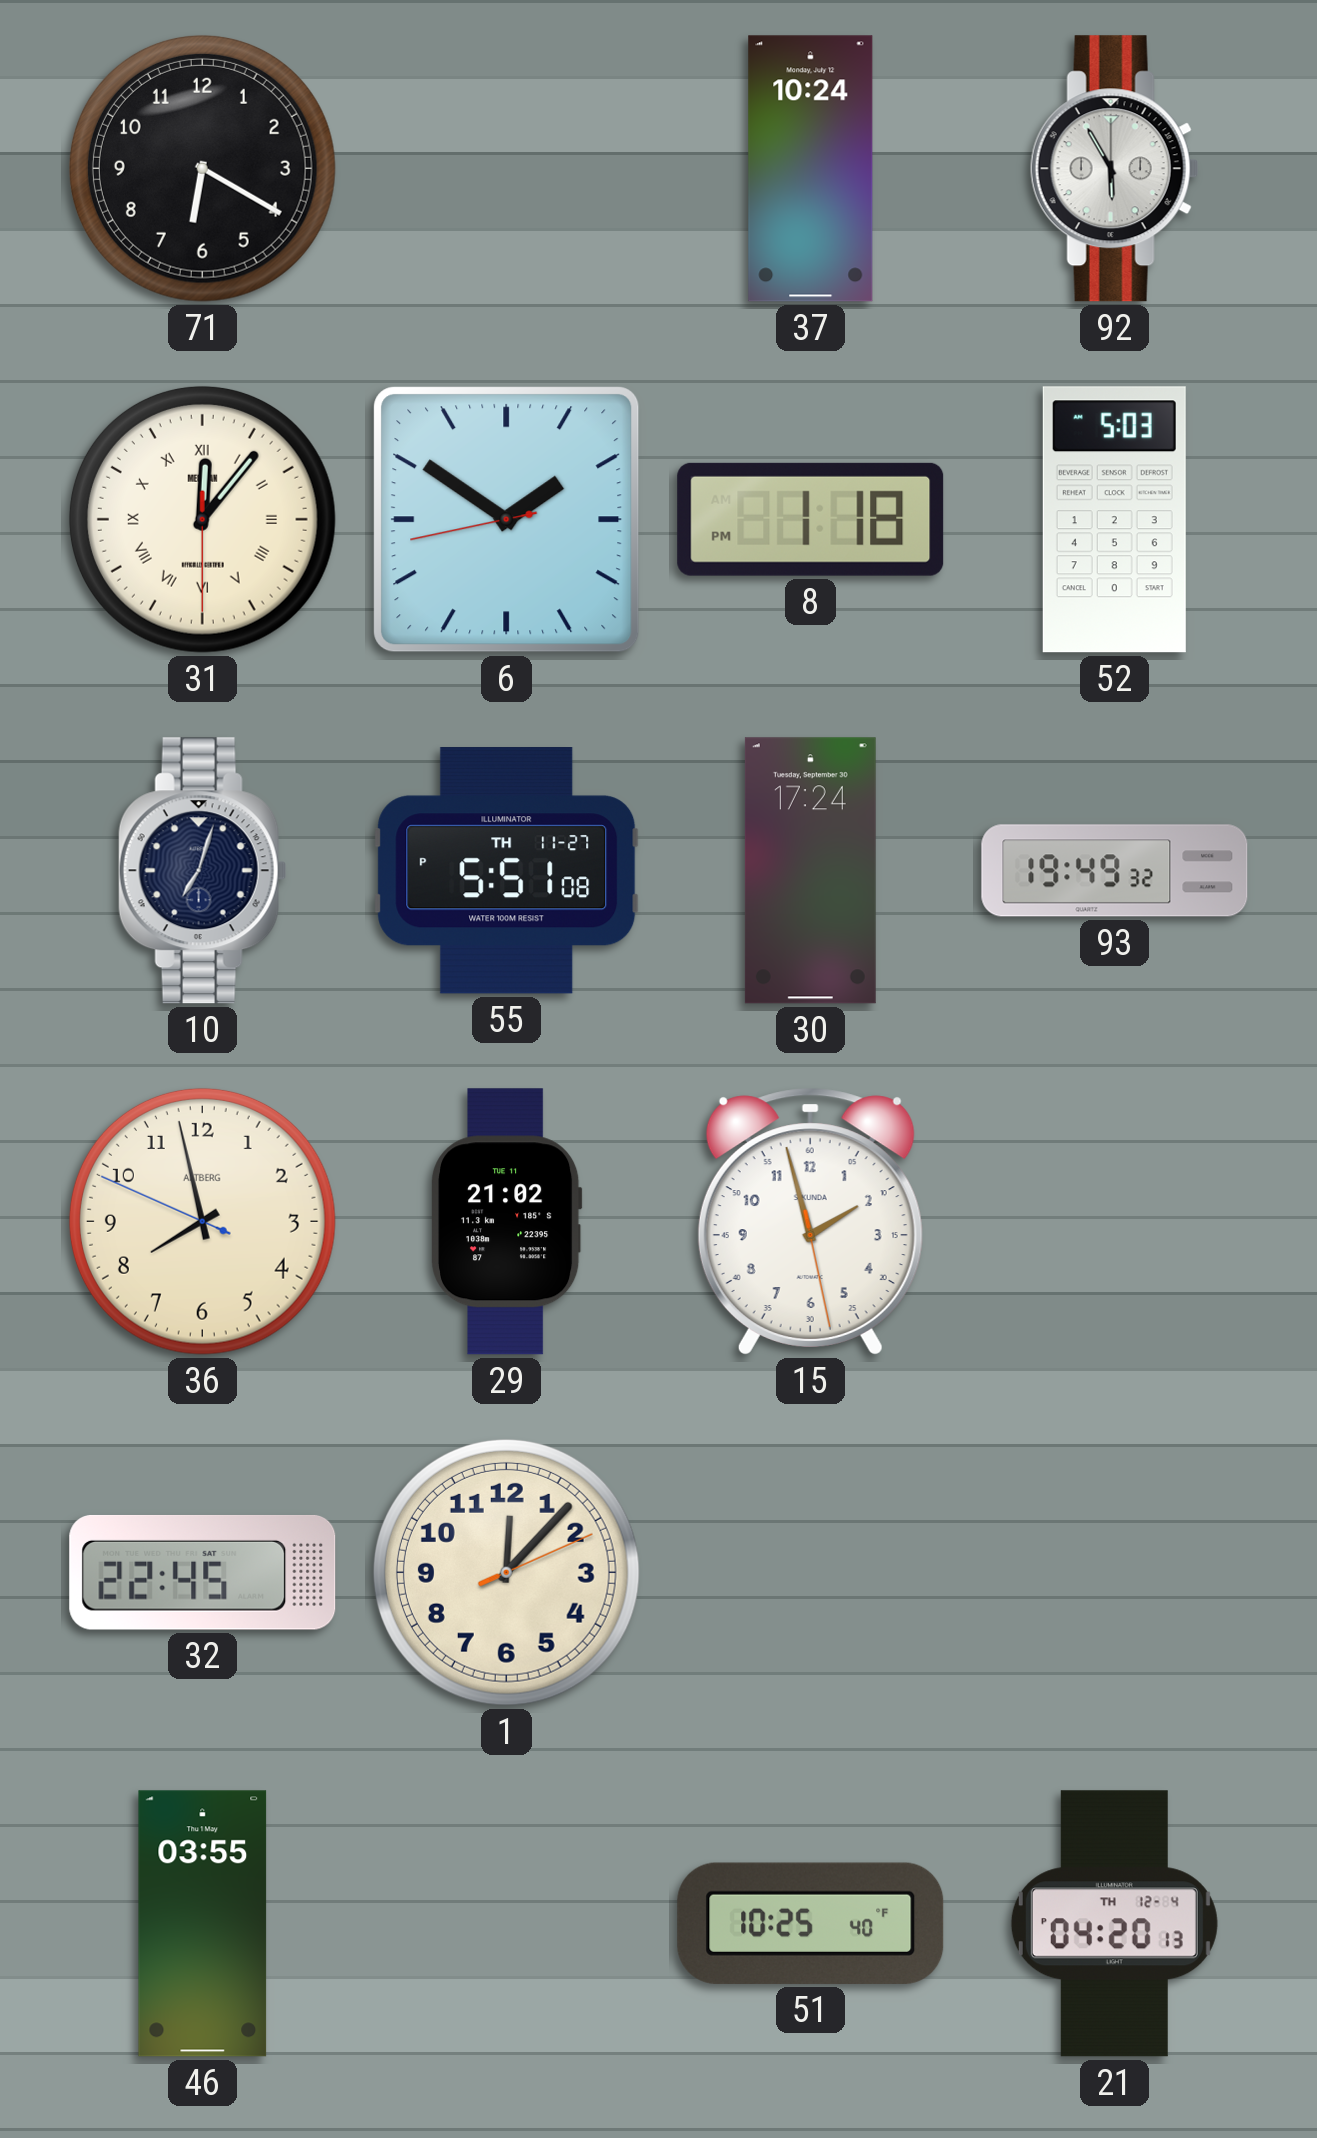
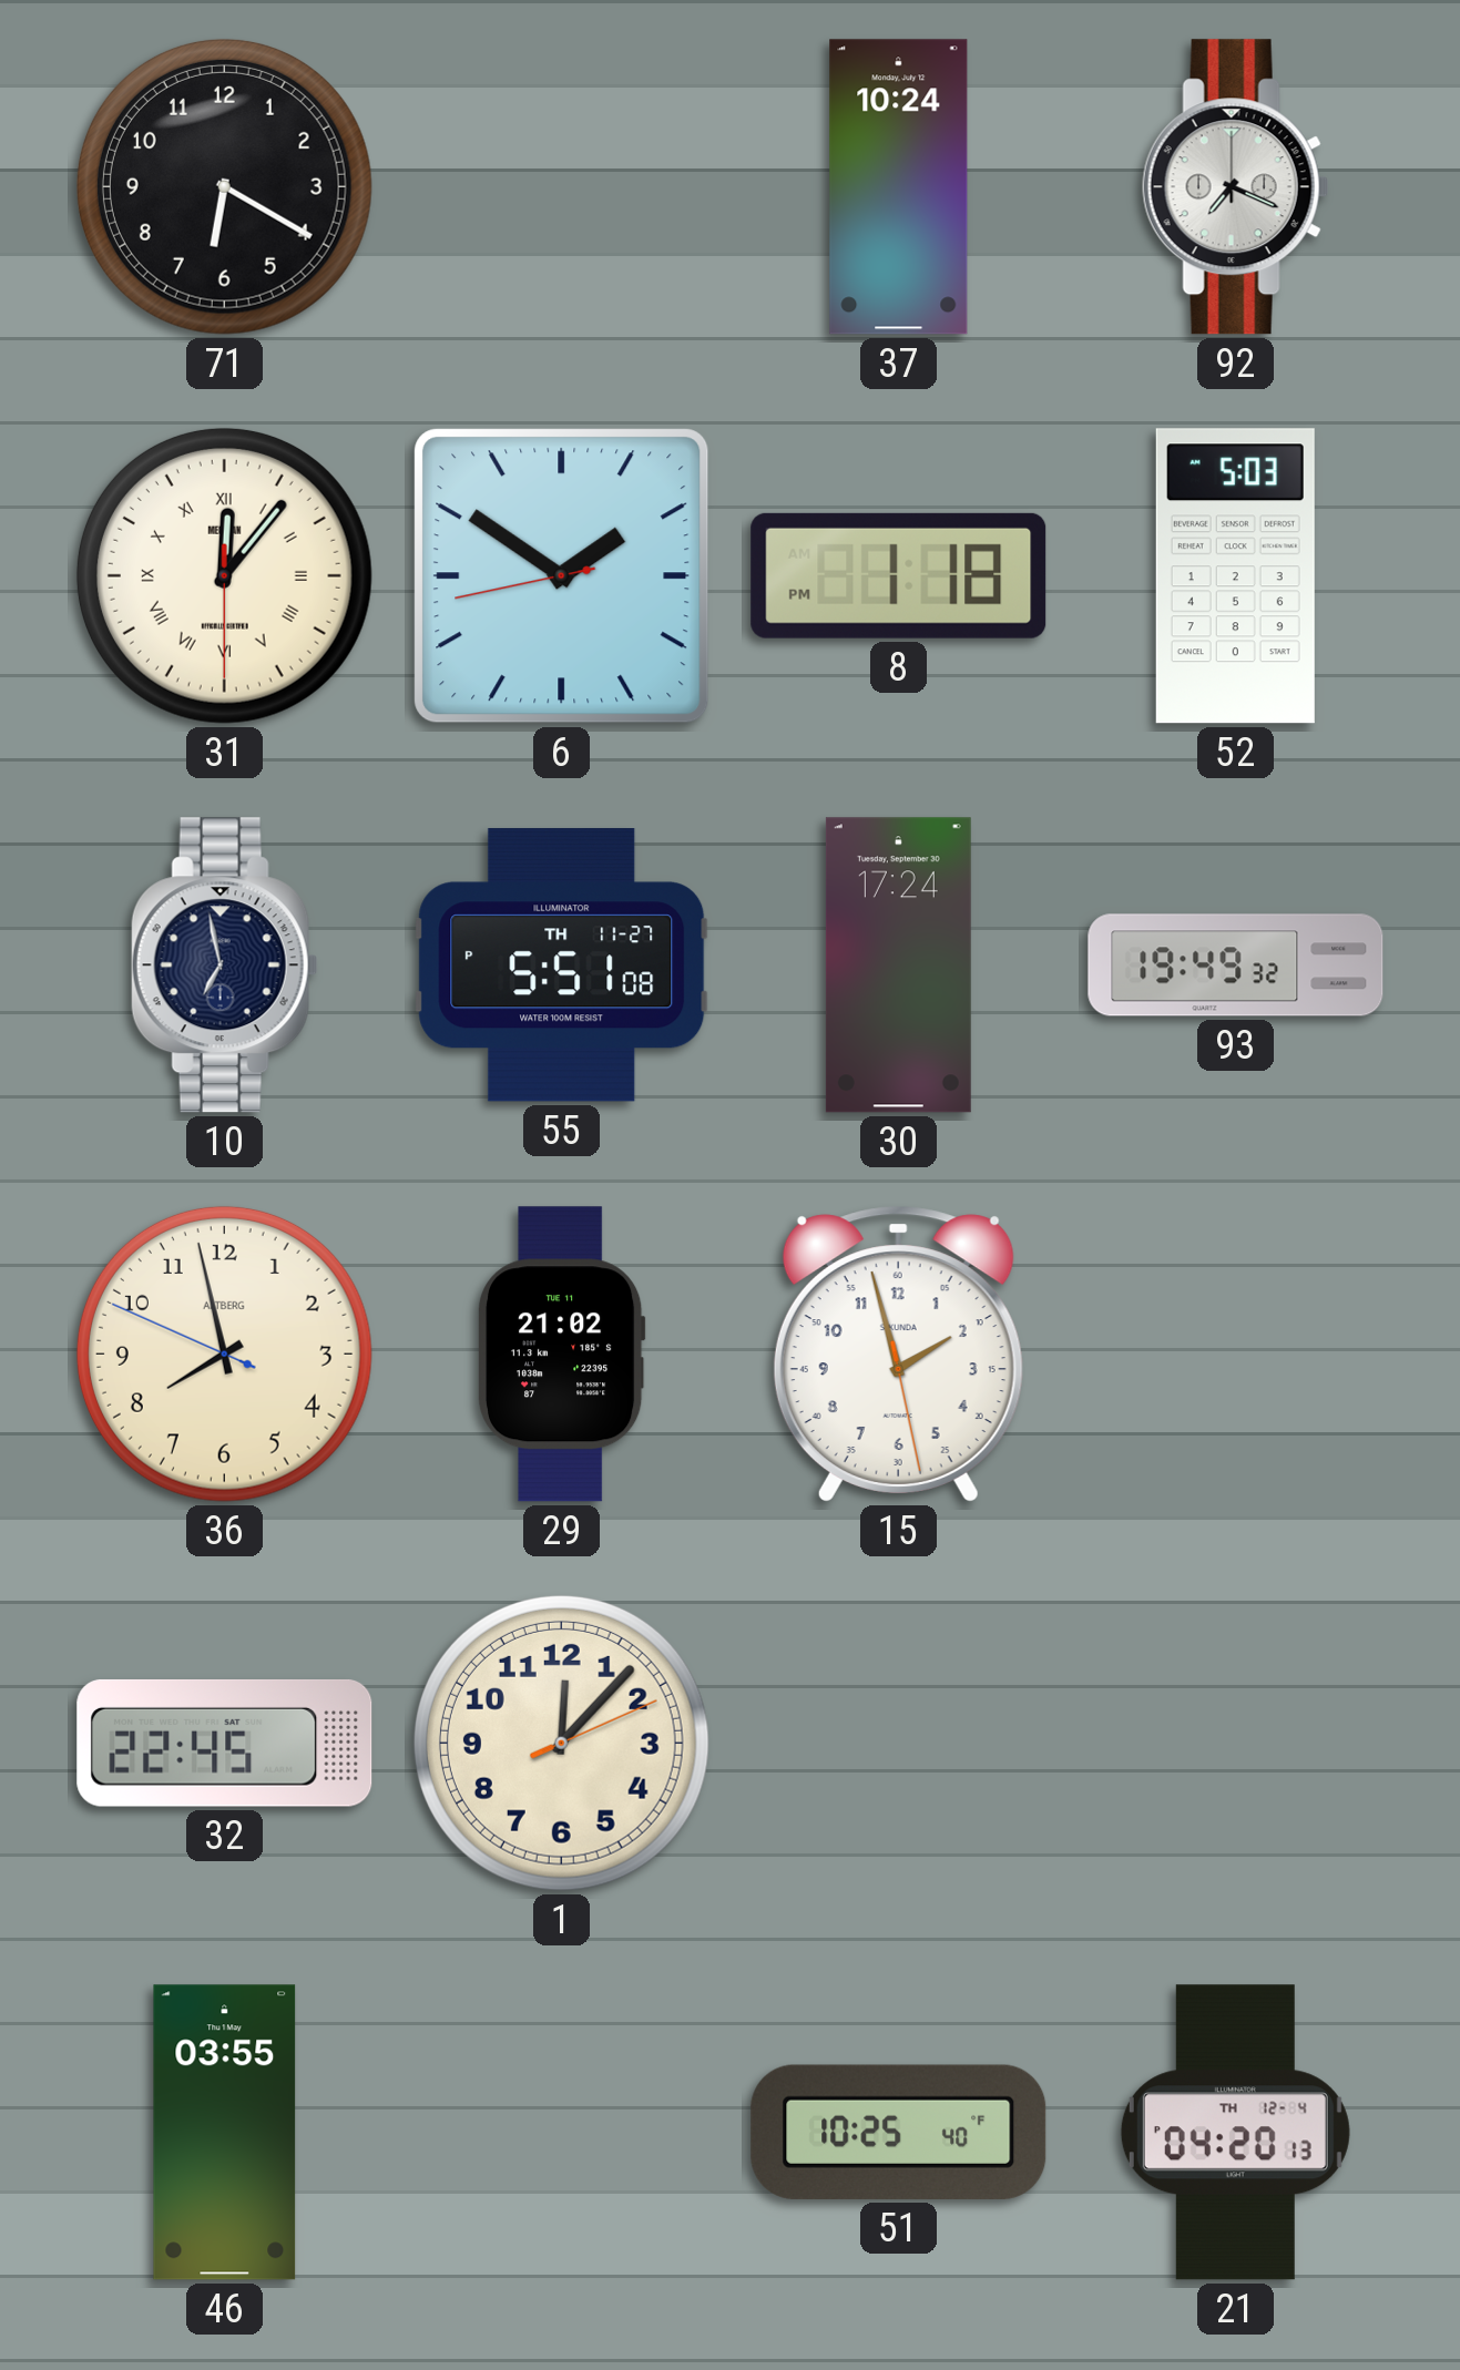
92: 5:55 -> 7:19 (1235, 187)
10: 7:03 -> 6:58 (224, 966)
